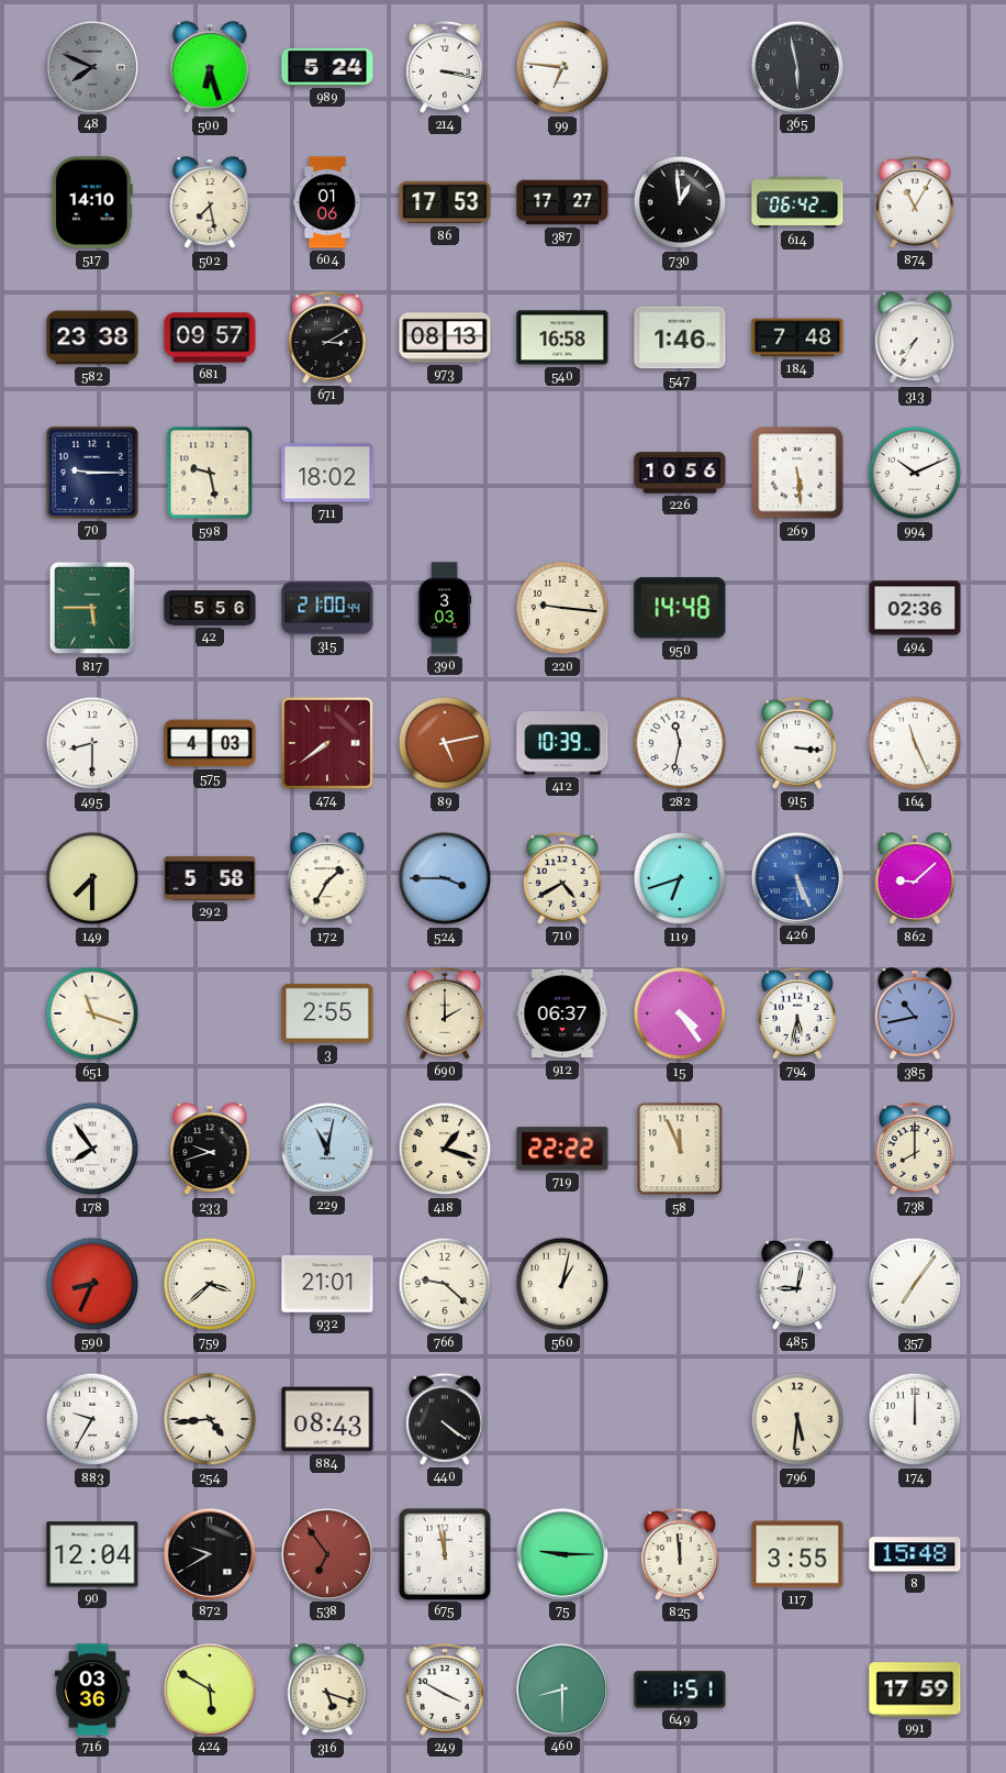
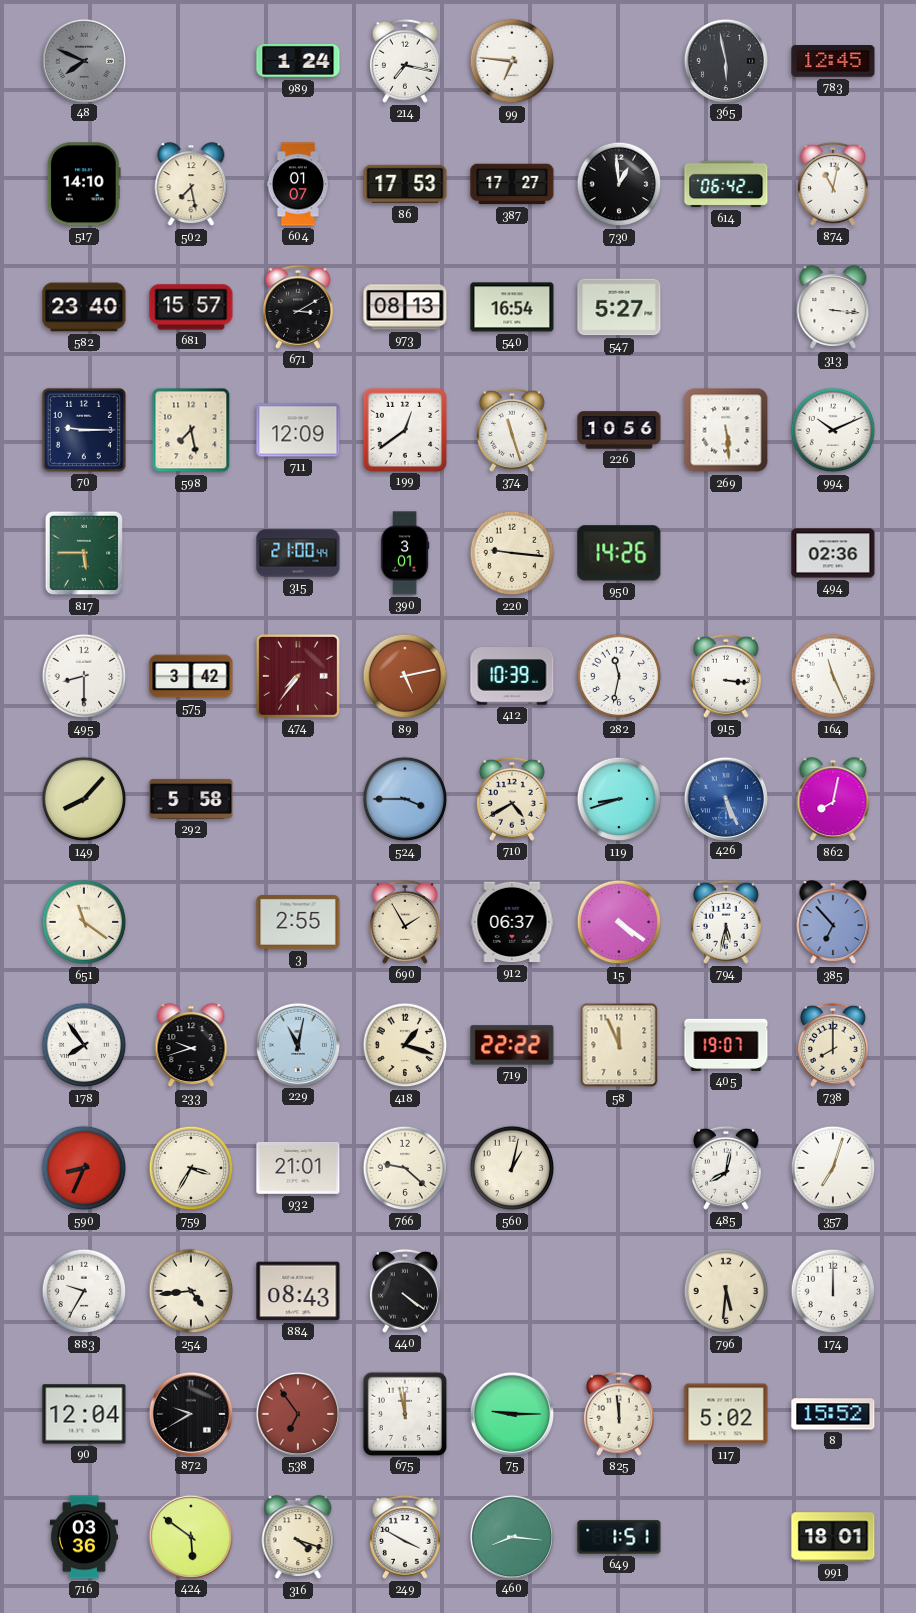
500: 6:27 -> none (210, 68)
989: 5:24 -> 1:24 (298, 61)
214: 3:17 -> 7:17 (405, 61)
783: none -> 12:45 (833, 61)
604: 01:06 -> 01:07 (298, 184)
874: 11:05 -> 11:02 (833, 184)
582: 23:38 -> 23:40 (84, 307)
681: 09:57 -> 15:57 (191, 307)
540: 16:58 -> 16:54 (512, 307)
547: 1:46 -> 5:27 (619, 307)
184: 7:48 -> none (797, 337)
313: 7:35 -> 3:16 (833, 308)
598: 9:28 -> 7:28 (191, 430)
711: 18:02 -> 12:09 (298, 430)
199: none -> 12:39 (404, 429)
374: none -> 11:27 (512, 430)
42: 5:56 -> none (210, 608)
390: 3:03 -> 3:01 (405, 553)
950: 14:48 -> 14:26 (619, 553)
575: 4:03 -> 3:42 (191, 676)
474: 7:39 -> 7:36 (298, 676)
149: 7:30 -> 8:07 (84, 799)
172: 1:35 -> none (327, 879)
119: 6:42 -> 8:42 (619, 799)
862: 9:08 -> 8:02 (833, 800)
651: 11:18 -> 11:21 (84, 922)
690: 2:00 -> 1:55 (405, 922)
15: 4:24 -> 4:21 (619, 922)
385: 10:43 -> 6:53 (833, 923)
405: none -> 19:07 (726, 1045)
759: 3:38 -> 3:35 (191, 1168)
485: 9:02 -> 8:02 (726, 1168)
357: 7:06 -> 7:03 (833, 1168)
117: 3:55 -> 5:02 (726, 1414)
8: 15:48 -> 15:52 (833, 1414)
424: 5:50 -> 5:51 (190, 1536)
316: 5:18 -> 4:18 (298, 1538)
460: 8:30 -> 8:16 (511, 1536)
991: 17:59 -> 18:01 (833, 1537)
